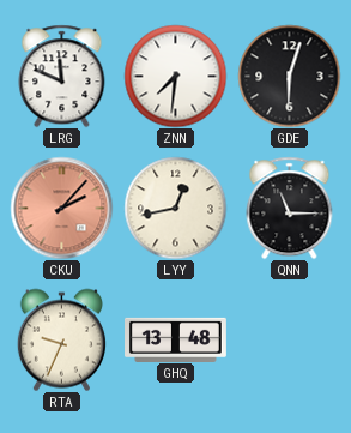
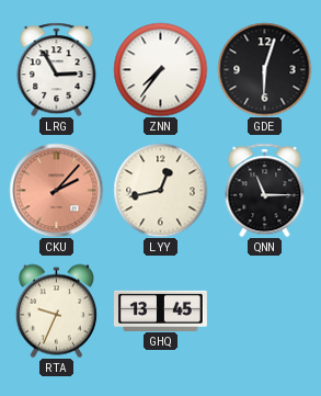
LRG: 11:49 -> 2:55 (57, 69)
ZNN: 7:31 -> 7:36 (160, 69)
GHQ: 13:48 -> 13:45 (161, 310)
